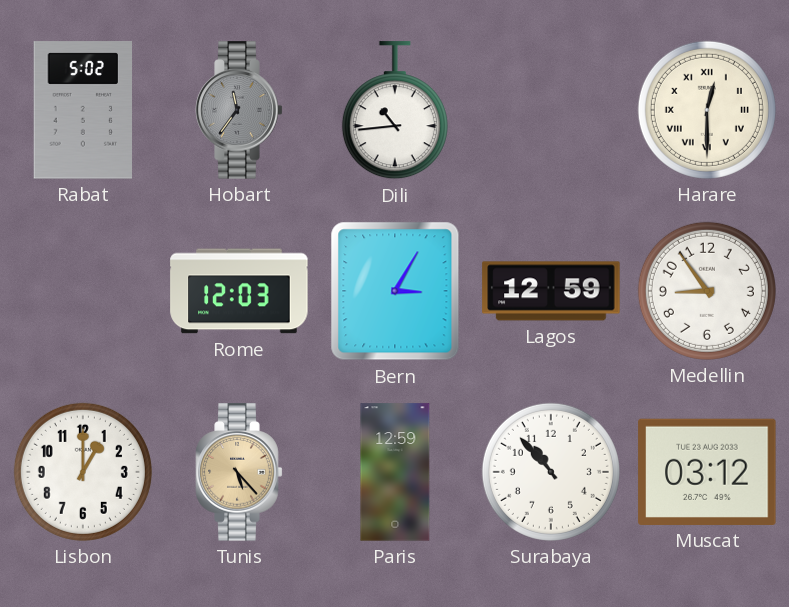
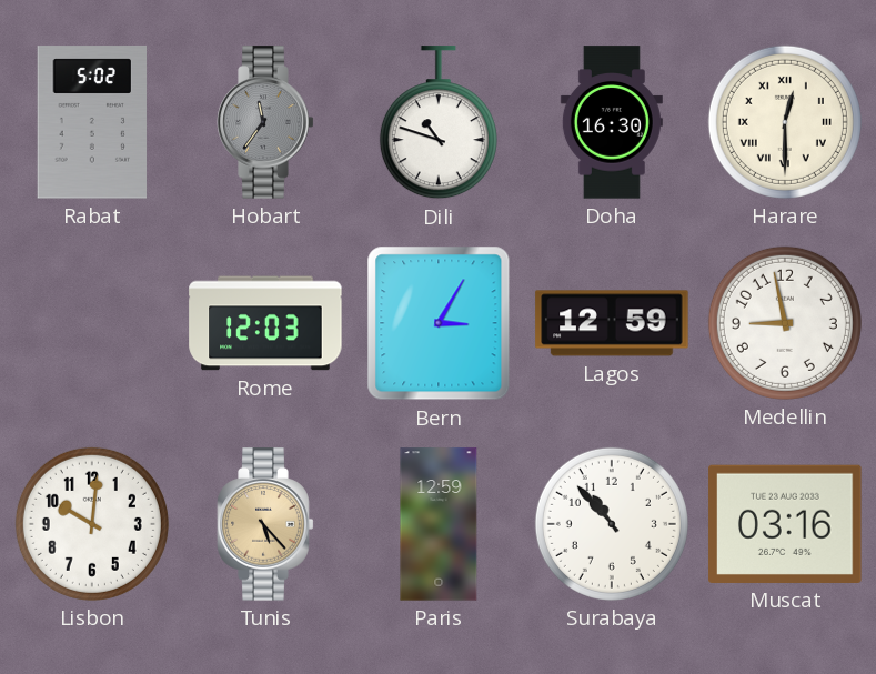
Dili: 10:44 -> 10:48 (439, 123)
Doha: none -> 16:30 (612, 122)
Medellin: 8:54 -> 8:58 (785, 323)
Lisbon: 1:00 -> 10:01 (92, 524)
Muscat: 03:12 -> 03:16 (785, 524)
